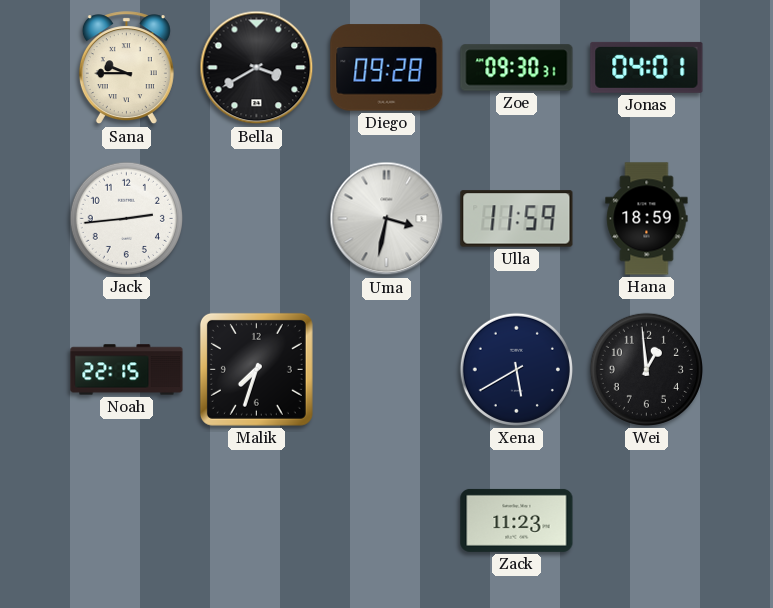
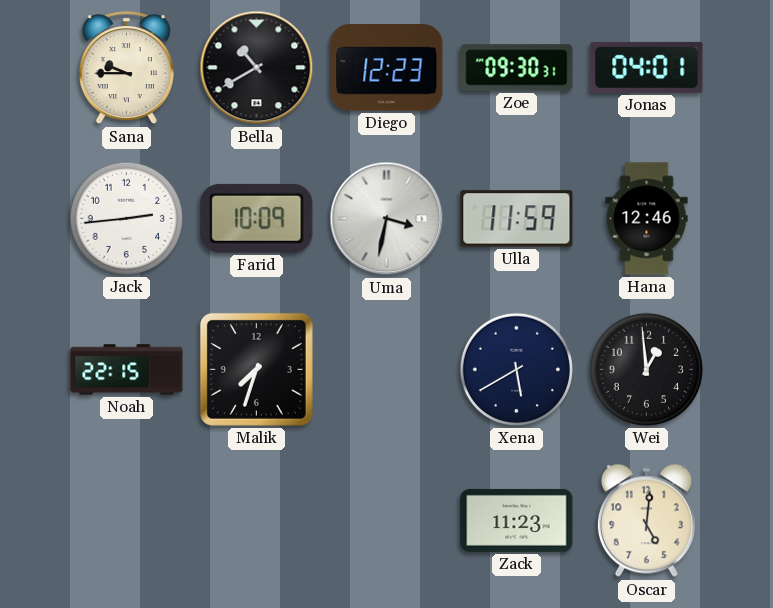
Bella: 3:40 -> 10:40 (257, 68)
Diego: 09:28 -> 12:23 (387, 68)
Farid: none -> 10:09 (257, 218)
Hana: 18:59 -> 12:46 (647, 219)
Oscar: none -> 5:01 (646, 521)
